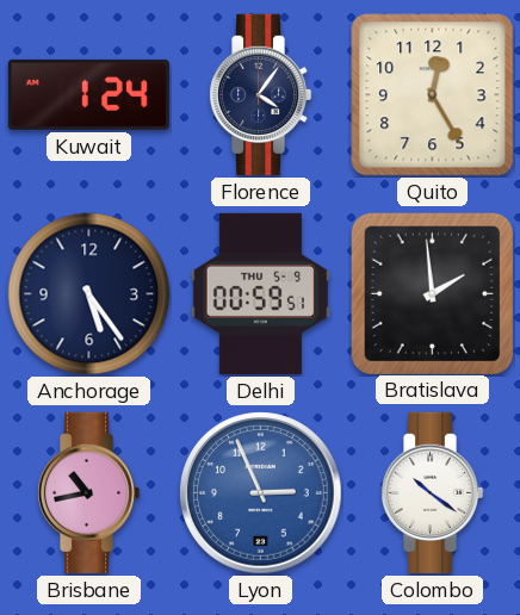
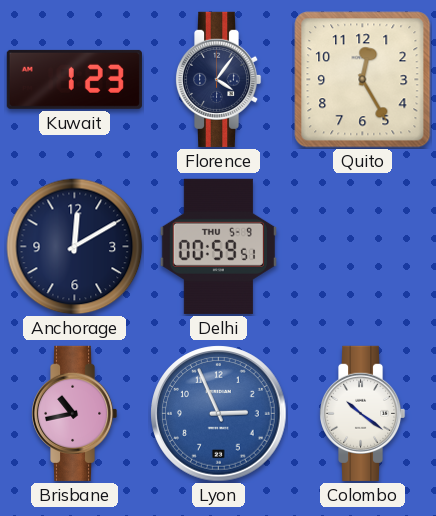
Kuwait: 1:24 -> 1:23 (74, 79)
Anchorage: 5:24 -> 12:10 (75, 247)
Bratislava: 1:59 -> none (432, 293)
